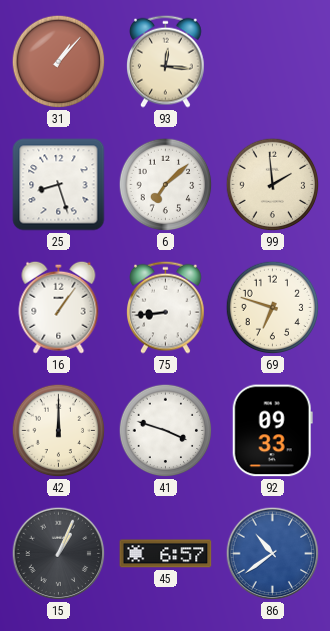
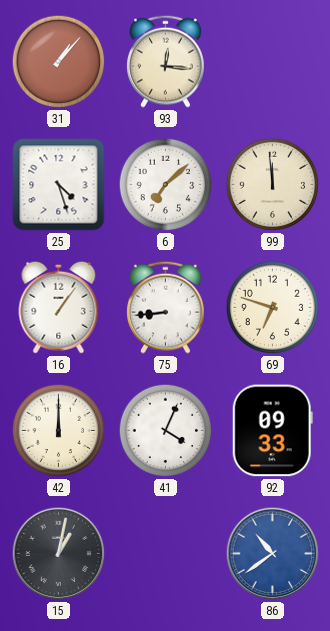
25: 8:27 -> 4:27 (59, 185)
99: 1:59 -> 11:59 (273, 185)
41: 3:48 -> 4:04 (166, 431)
15: 1:04 -> 1:02 (59, 554)
45: 6:57 -> none (166, 554)
